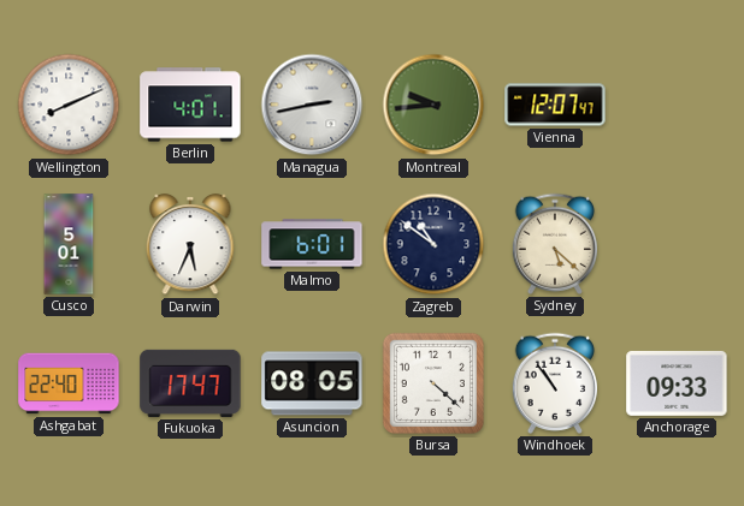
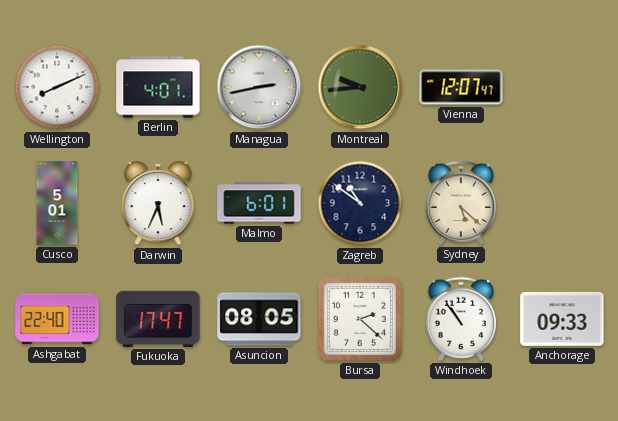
Bursa: 4:22 -> 2:22 (360, 319)
